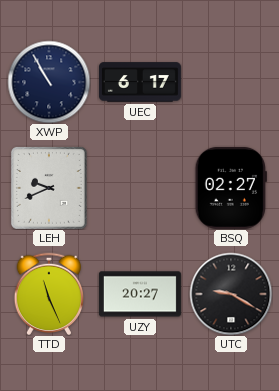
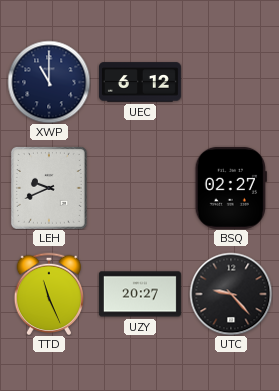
XWP: 10:55 -> 11:00 (49, 82)
UEC: 6:17 -> 6:12 (140, 82)
UTC: 9:20 -> 9:23 (231, 294)
